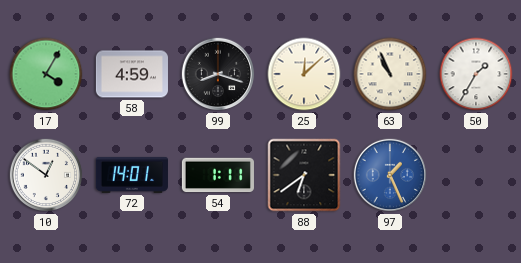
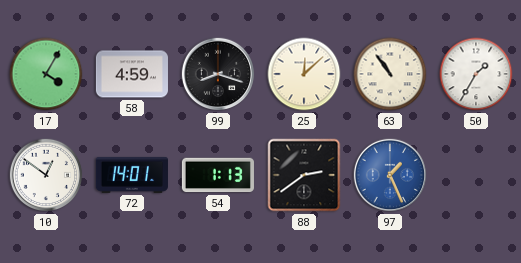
63: 10:56 -> 10:54 (390, 74)
54: 1:11 -> 1:13 (218, 175)
88: 6:39 -> 2:39 (304, 175)
